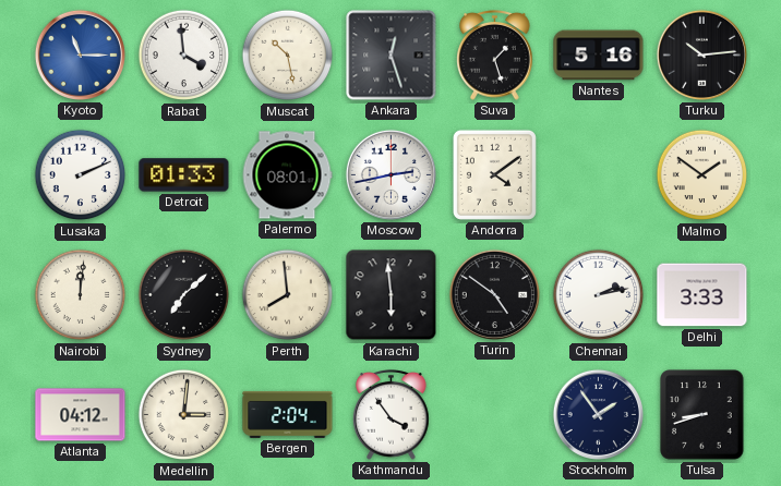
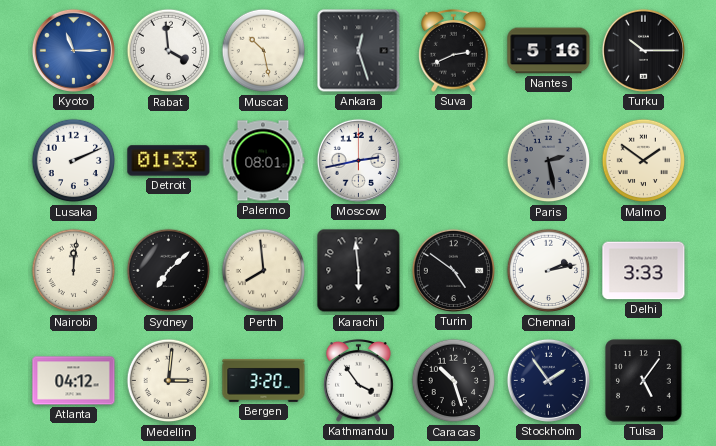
Suva: 1:27 -> 2:41 (454, 51)
Turku: 10:14 -> 10:15 (643, 50)
Andorra: 4:09 -> none (494, 174)
Paris: none -> 2:28 (549, 161)
Bergen: 2:04 -> 3:20 (264, 380)
Caracas: none -> 10:27 (454, 381)
Tulsa: 8:42 -> 5:06 (644, 381)
